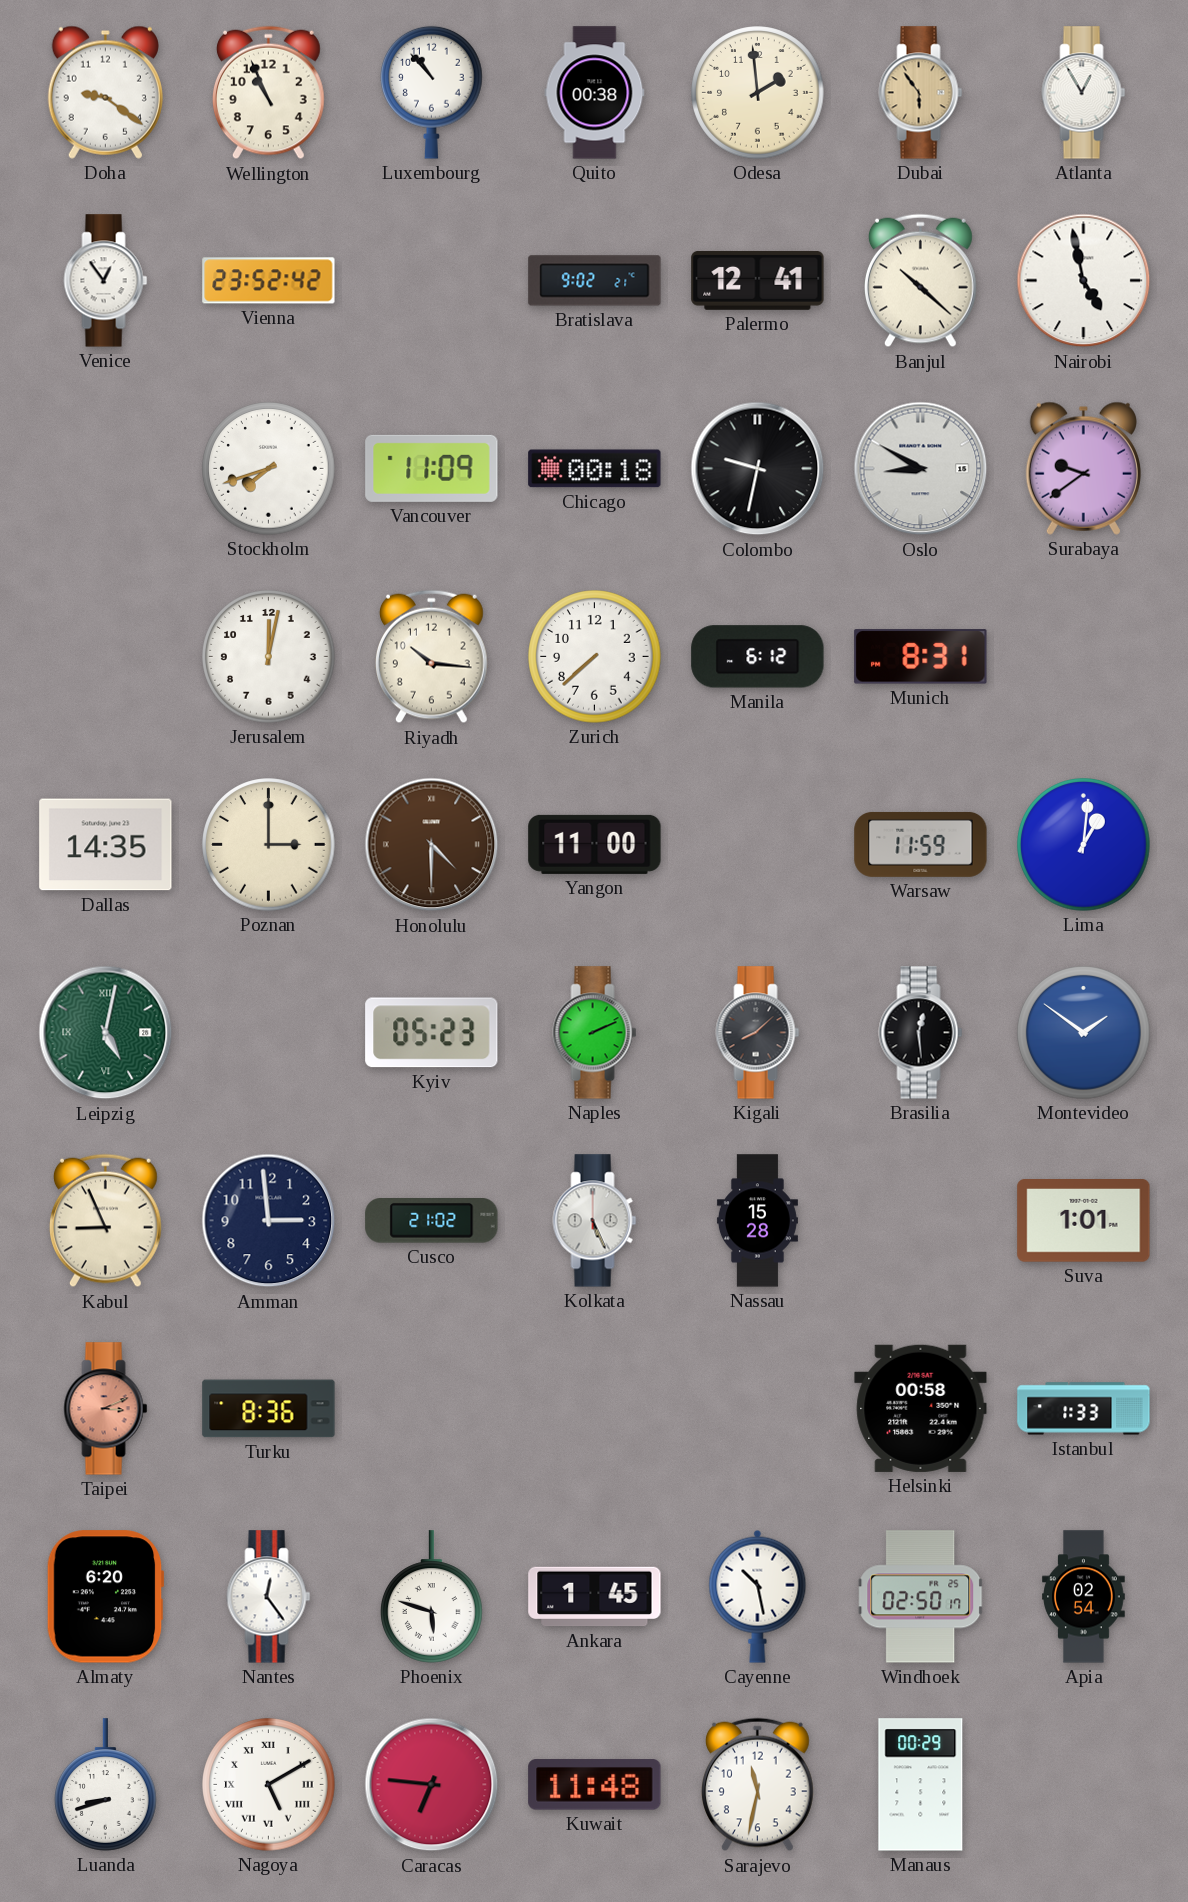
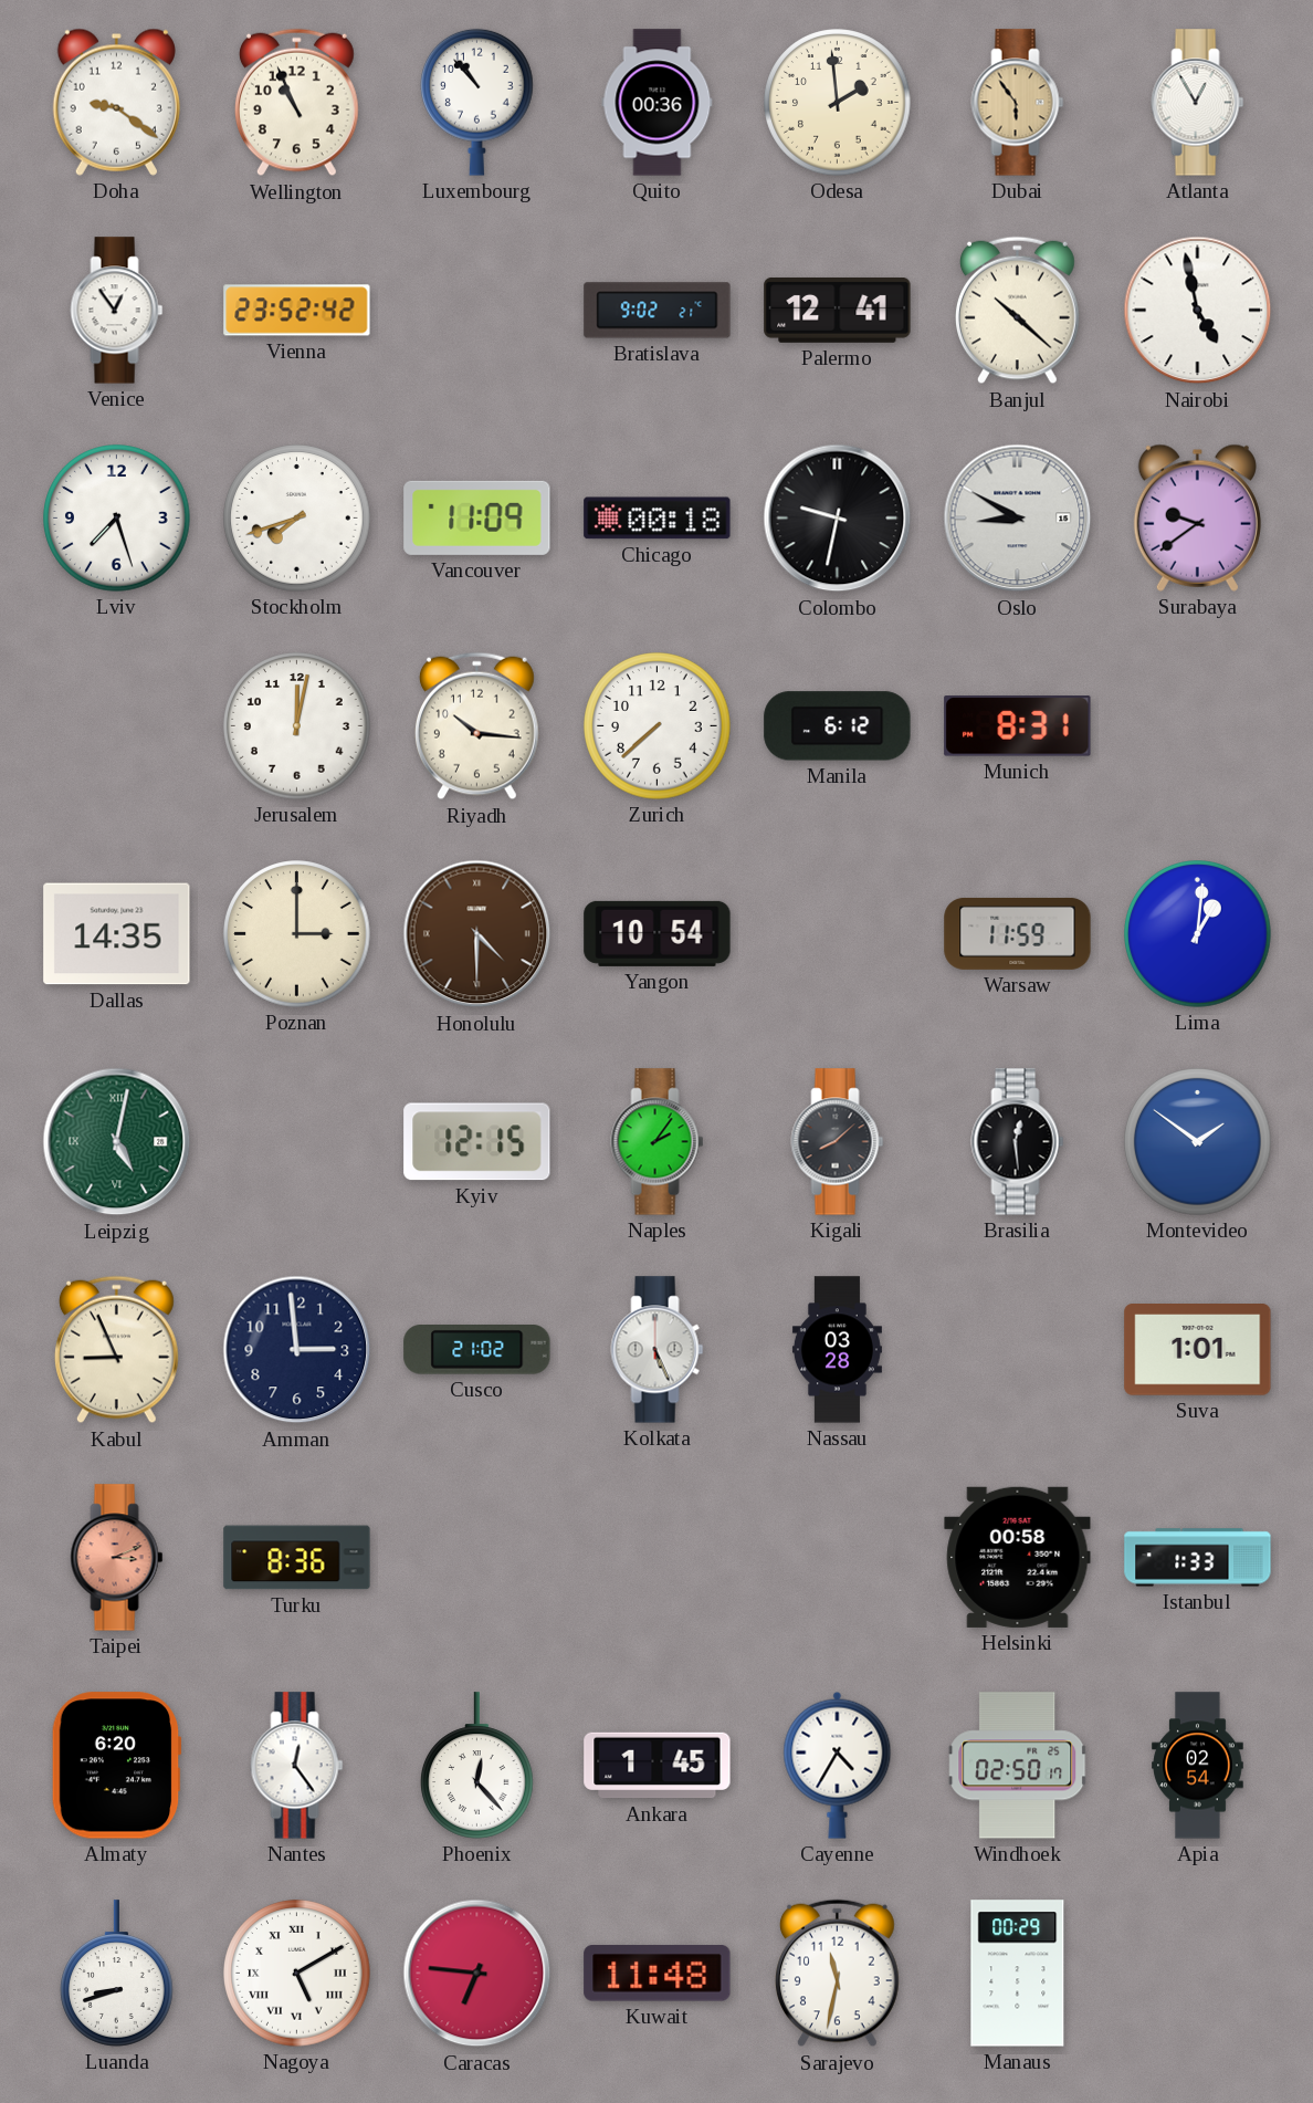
Quito: 00:38 -> 00:36 (658, 103)
Lviv: none -> 7:27 (117, 519)
Yangon: 11:00 -> 10:54 (658, 933)
Kyiv: 05:23 -> 12:15 (477, 1142)
Naples: 2:11 -> 2:06 (658, 1142)
Nassau: 15:28 -> 03:28 (837, 1350)
Phoenix: 5:48 -> 12:23 (477, 1766)
Cayenne: 10:28 -> 4:35 (838, 1765)
